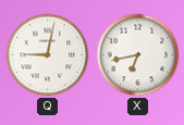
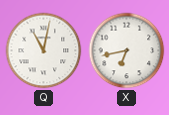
Q: 9:02 -> 11:02 (44, 51)
